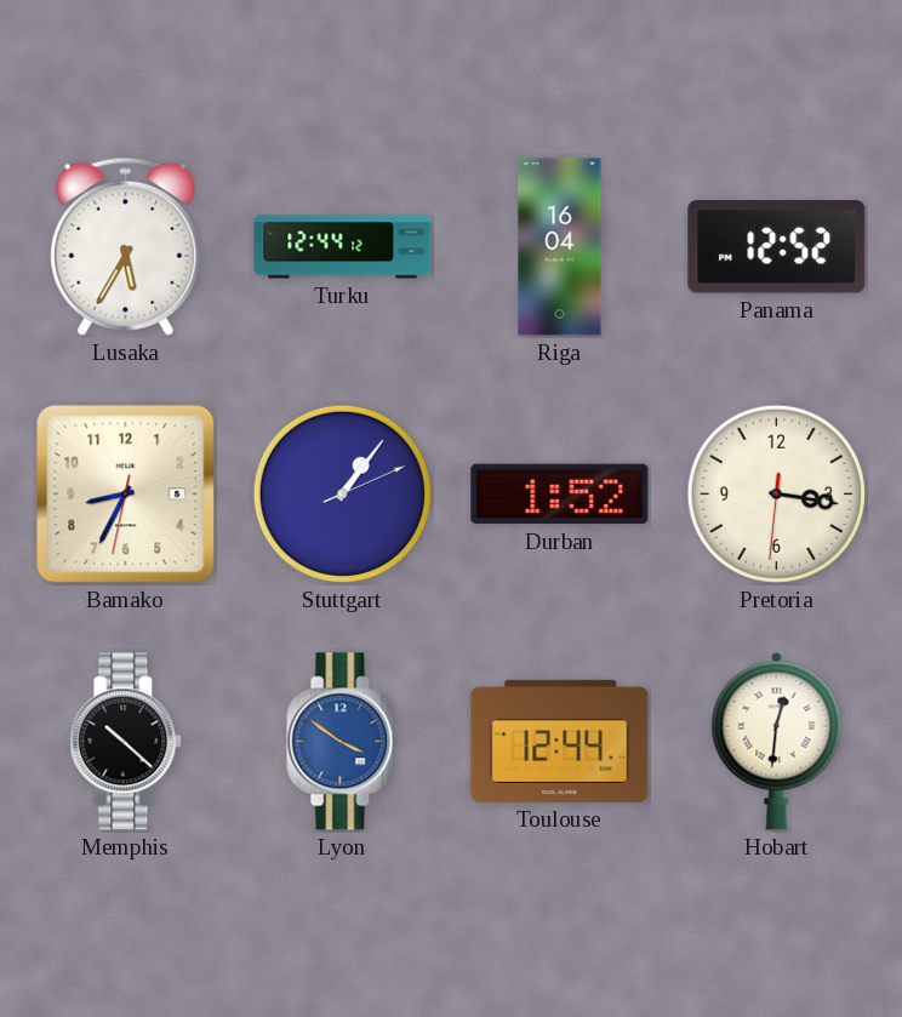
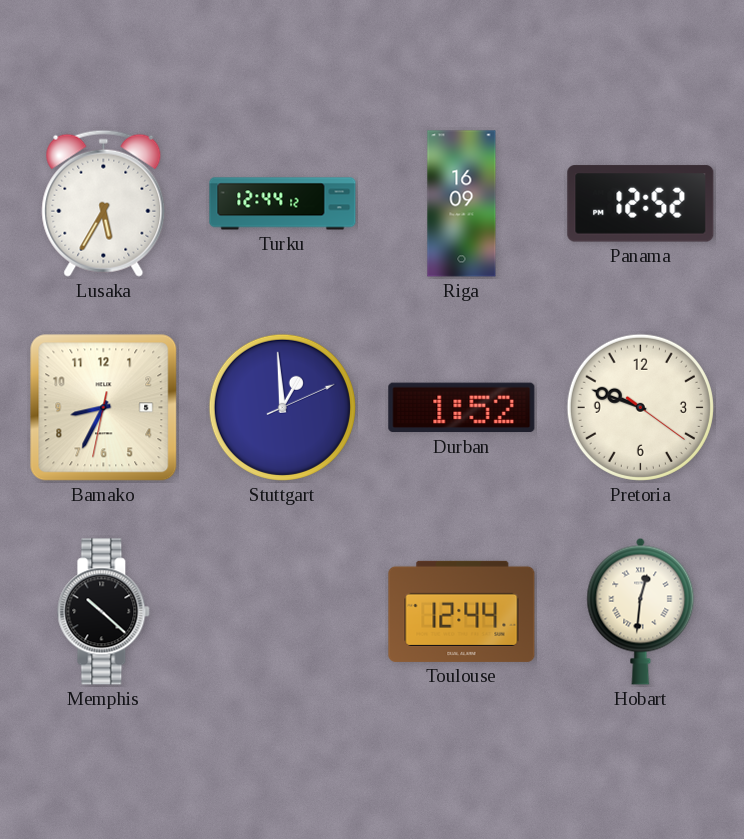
Riga: 16:04 -> 16:09 (462, 204)
Stuttgart: 1:06 -> 12:59 (282, 407)
Pretoria: 3:16 -> 9:48 (640, 407)
Lyon: 3:51 -> none (343, 742)
